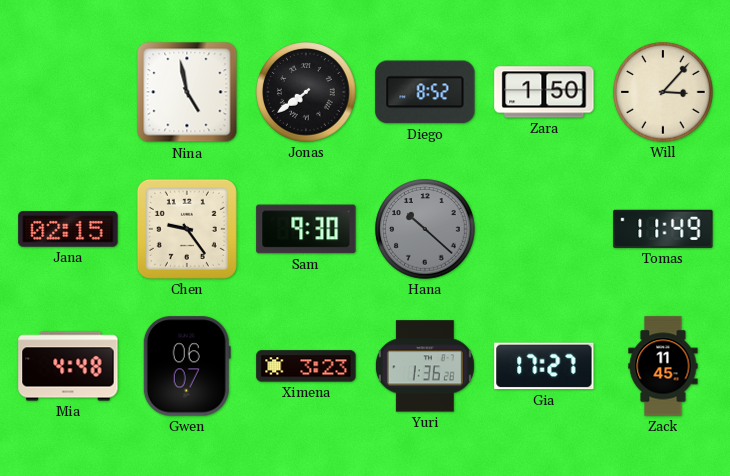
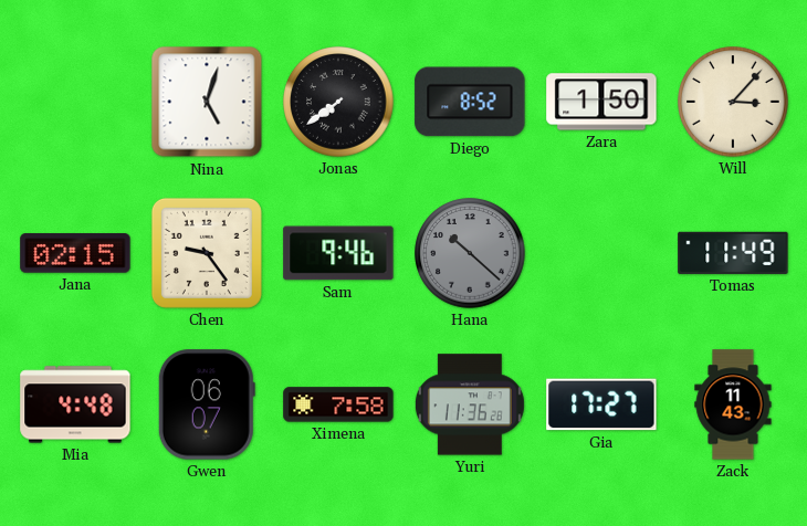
Nina: 4:58 -> 5:03 (207, 102)
Sam: 9:30 -> 9:46 (338, 253)
Ximena: 3:23 -> 7:58 (338, 404)
Yuri: 1:36 -> 11:36 (470, 404)
Zack: 11:45 -> 11:43 (733, 404)
